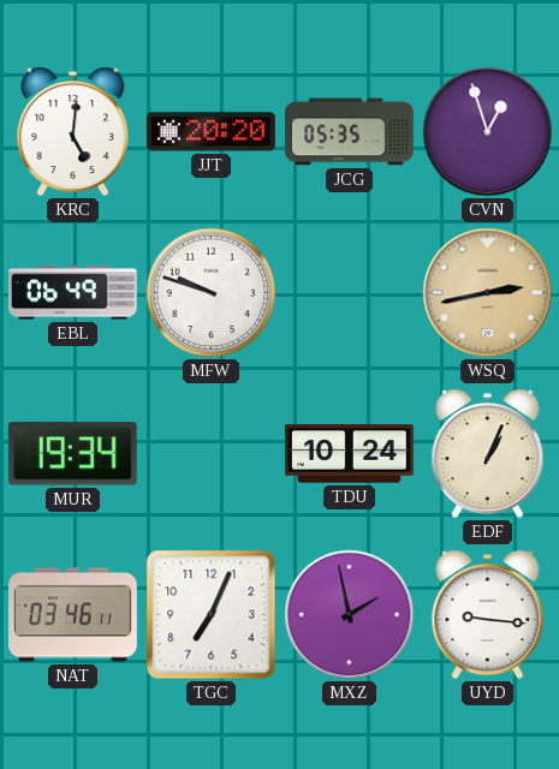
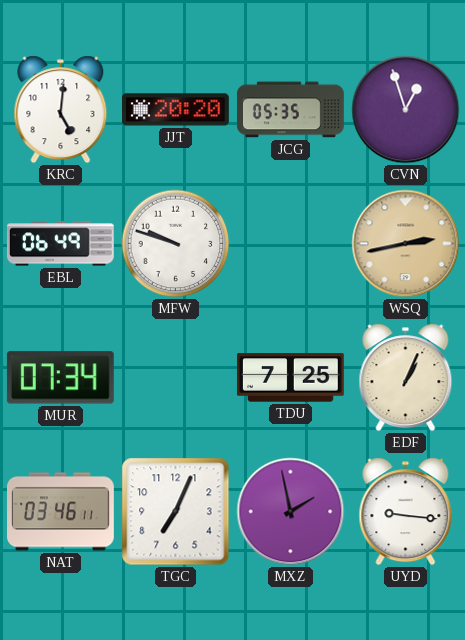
MUR: 19:34 -> 07:34 (60, 378)
TDU: 10:24 -> 7:25 (290, 378)
